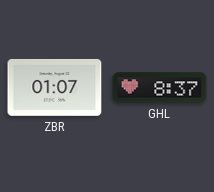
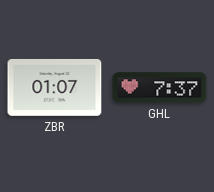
GHL: 8:37 -> 7:37 (160, 88)
